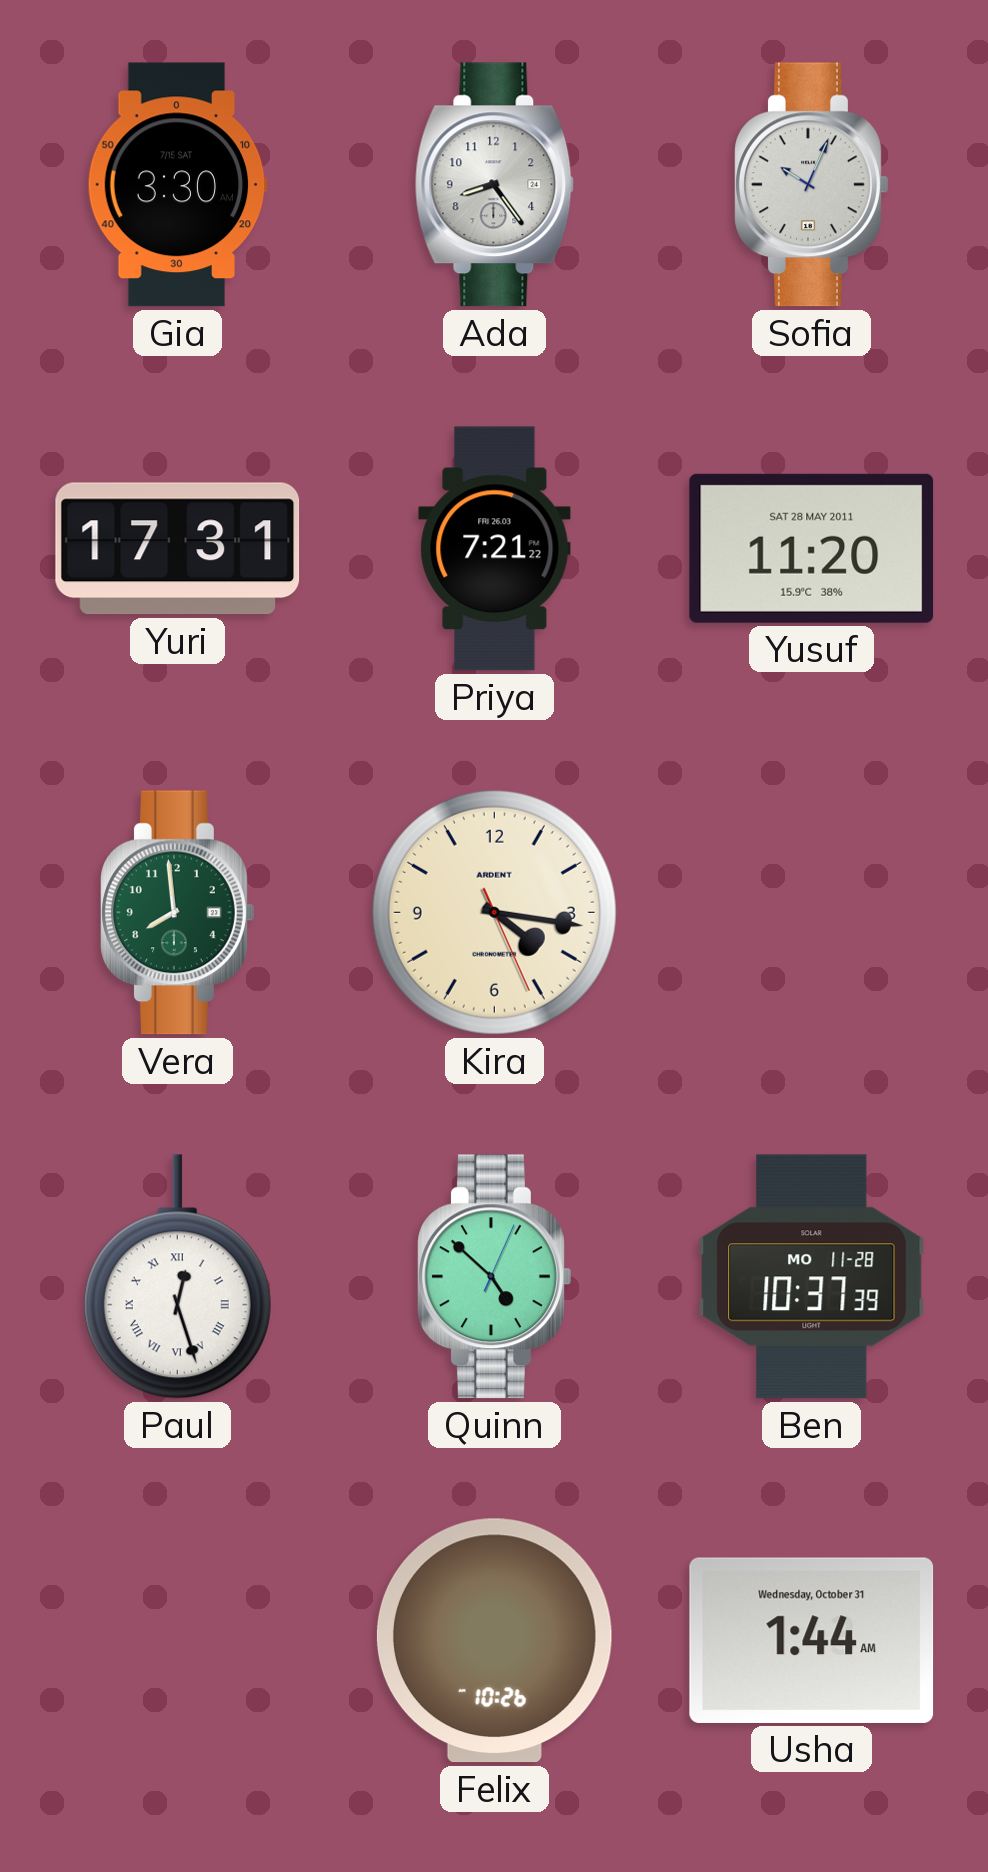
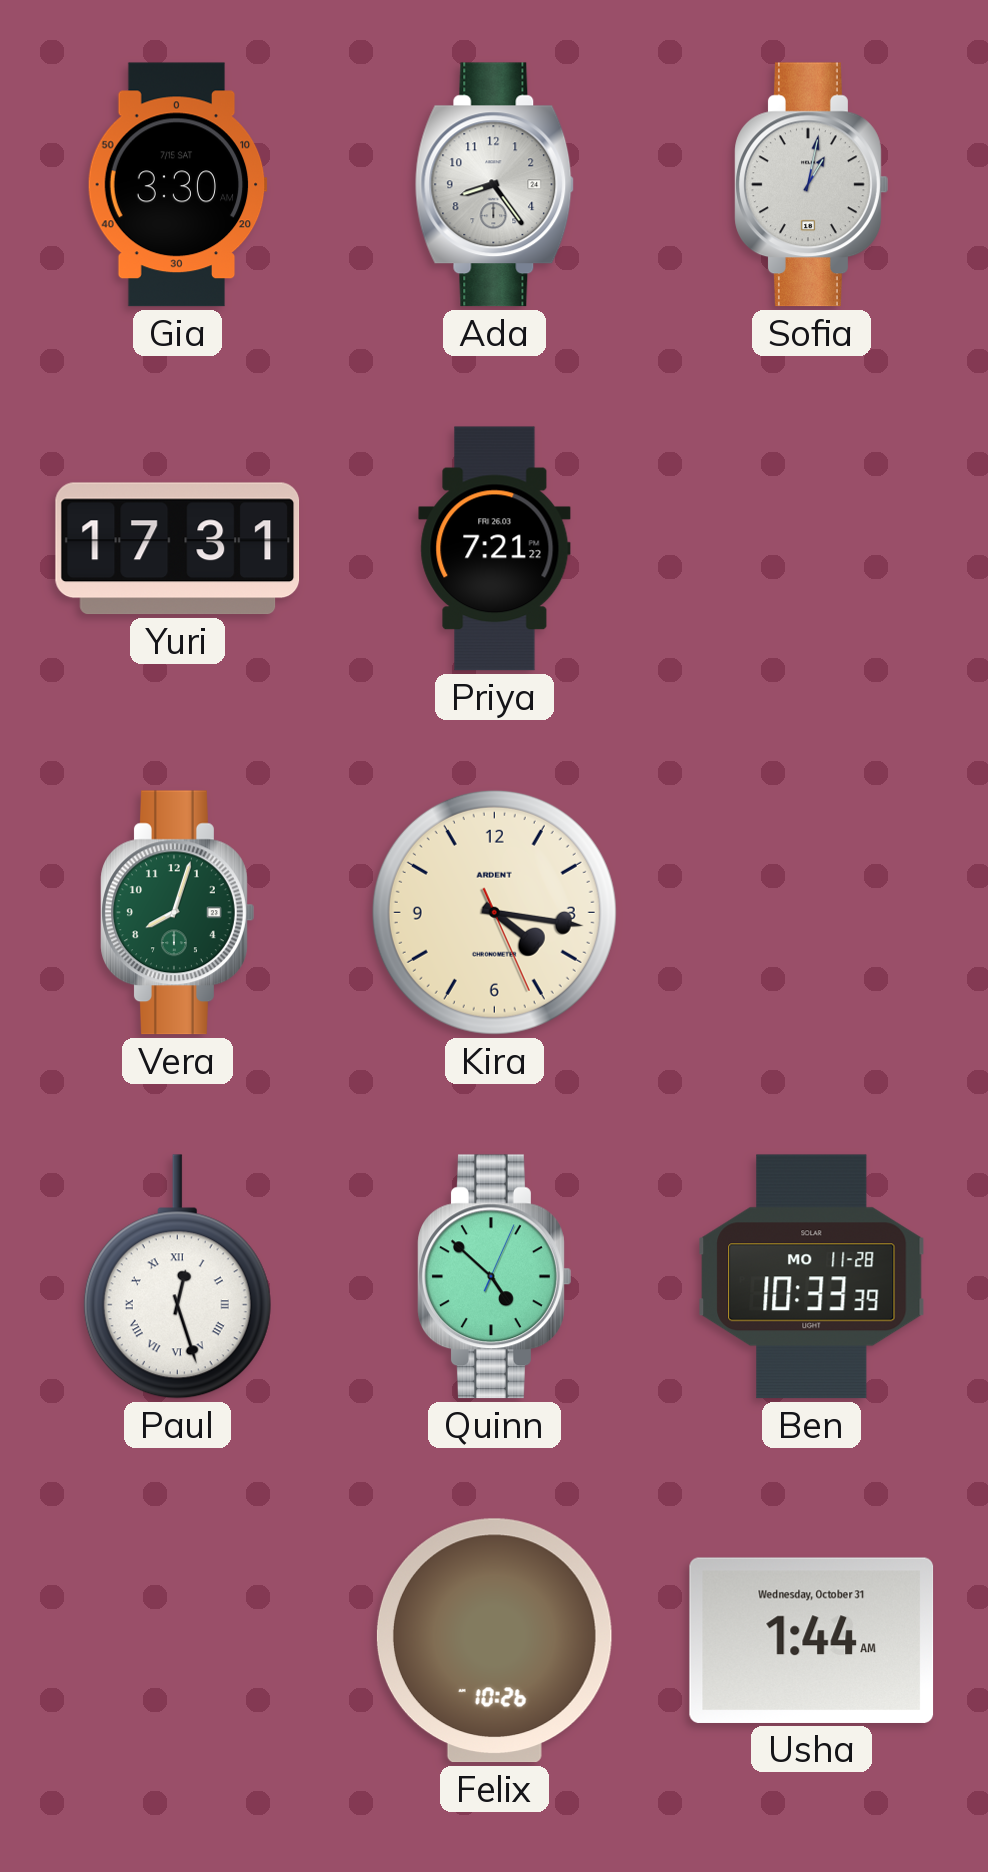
Sofia: 10:04 -> 1:02 (812, 185)
Yusuf: 11:20 -> none (812, 548)
Vera: 7:59 -> 8:03 (178, 913)
Ben: 10:37 -> 10:33 (812, 1277)
